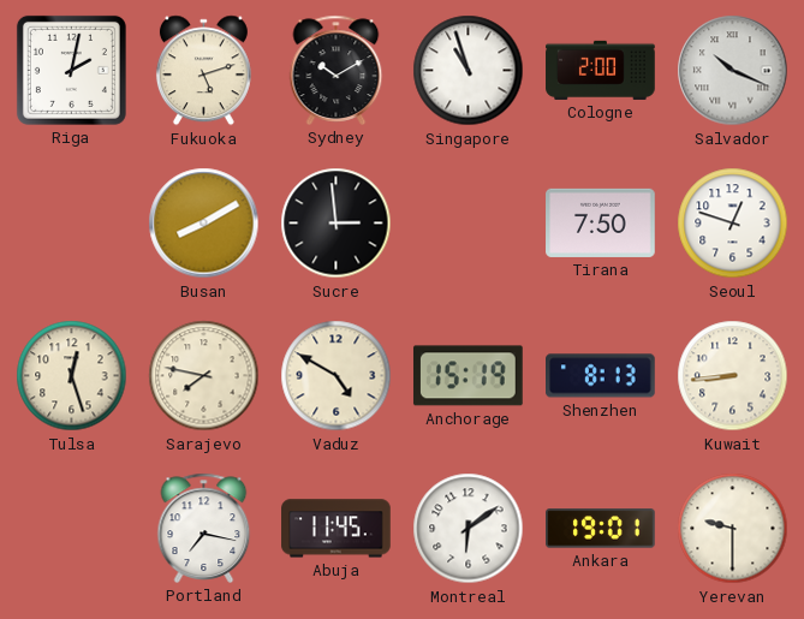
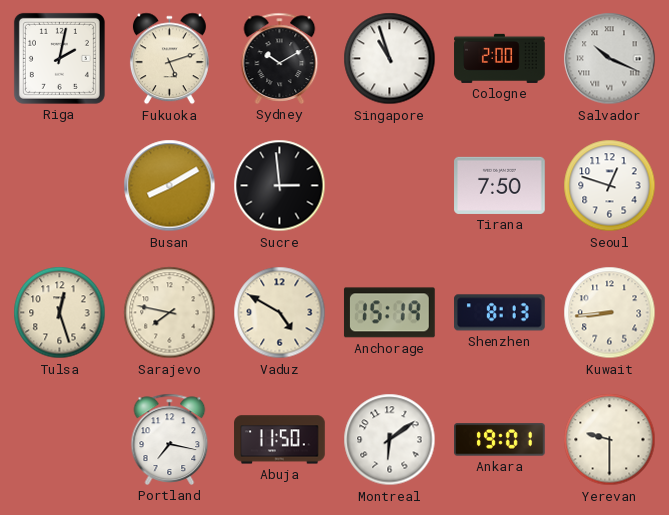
Abuja: 11:45 -> 11:50 (280, 440)
